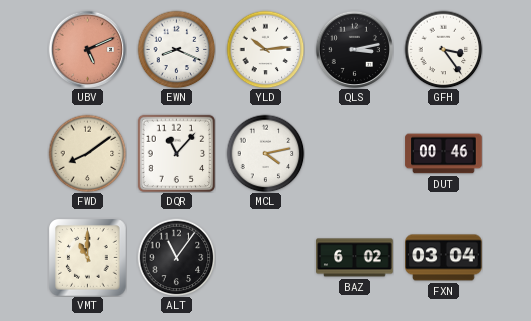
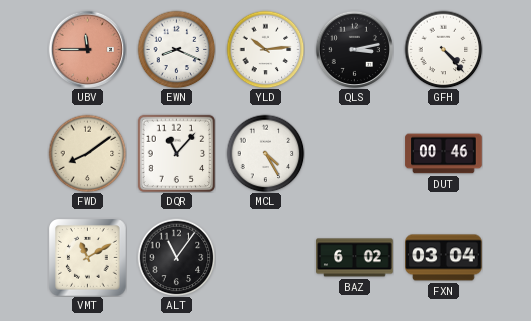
UBV: 5:11 -> 11:45 (87, 49)
GFH: 3:24 -> 4:23 (443, 49)
MCL: 4:13 -> 4:25 (265, 153)
VMT: 11:00 -> 11:10 (88, 258)
